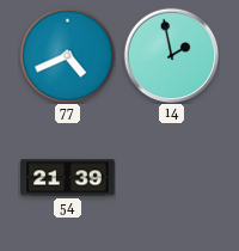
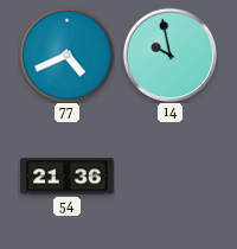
14: 1:58 -> 9:58 (169, 55)
54: 21:39 -> 21:36 (68, 177)
